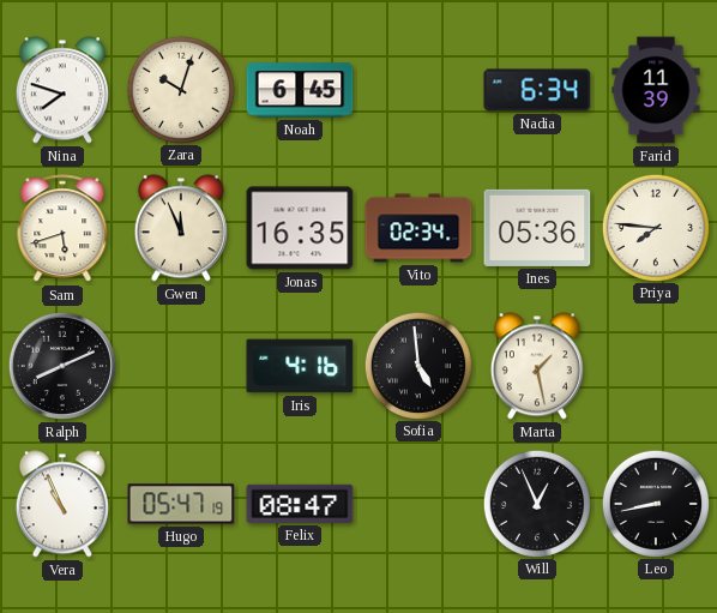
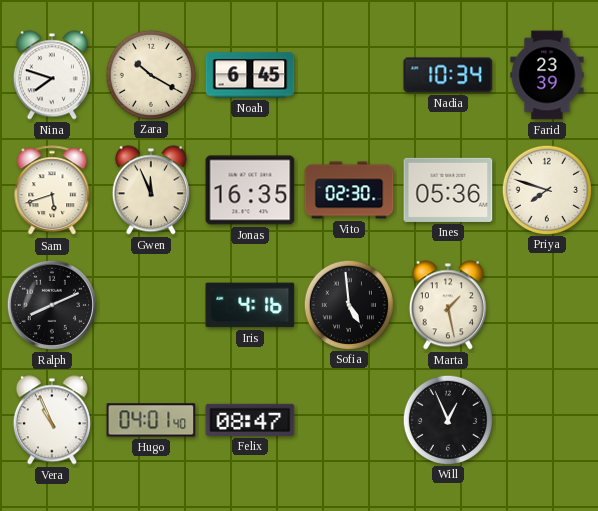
Zara: 10:03 -> 10:20 (150, 74)
Nadia: 6:34 -> 10:34 (448, 75)
Farid: 11:39 -> 23:39 (547, 75)
Vito: 02:34 -> 02:30 (349, 190)
Priya: 7:46 -> 7:48 (546, 189)
Hugo: 05:47 -> 04:01 (151, 420)
Leo: 8:43 -> none (655, 503)
